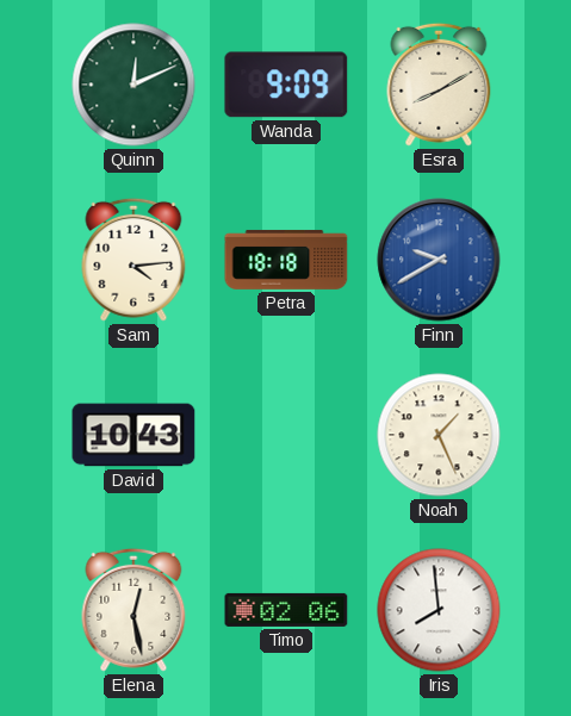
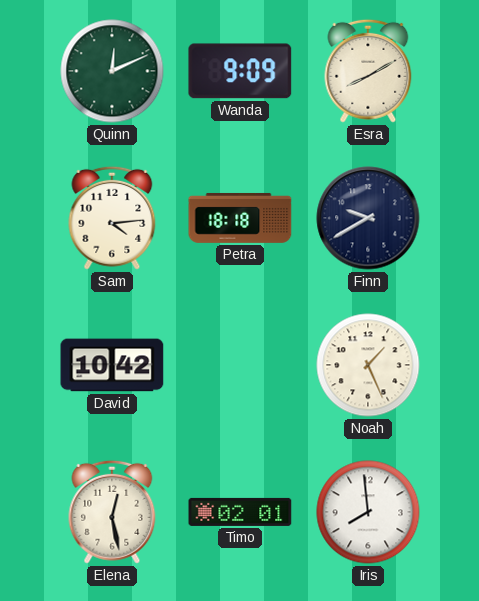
Finn dial: blue -> navy (368, 218)
David: 10:43 -> 10:42 (112, 365)
Timo: 02:06 -> 02:01 (240, 512)
